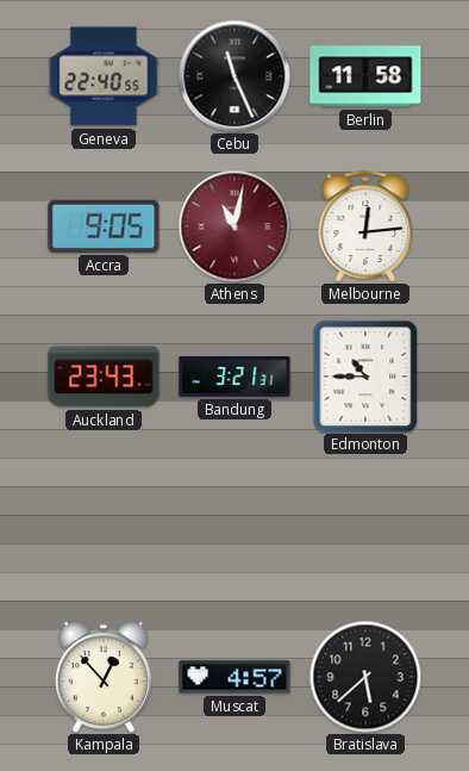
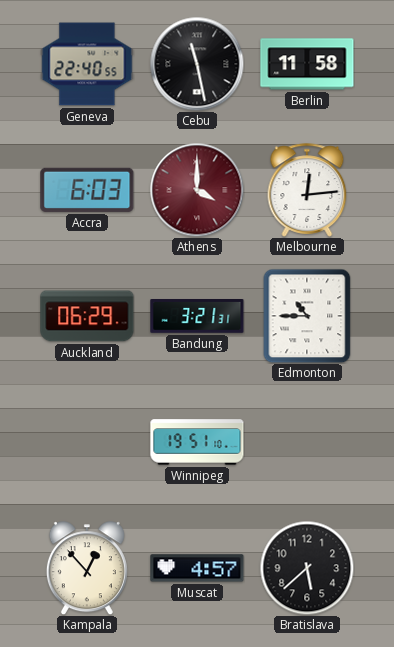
Cebu: 11:26 -> 11:28 (197, 64)
Accra: 9:05 -> 6:03 (87, 190)
Athens: 11:02 -> 4:00 (197, 190)
Auckland: 23:43 -> 06:29 (87, 316)
Winnipeg: none -> 19:51 (197, 442)
